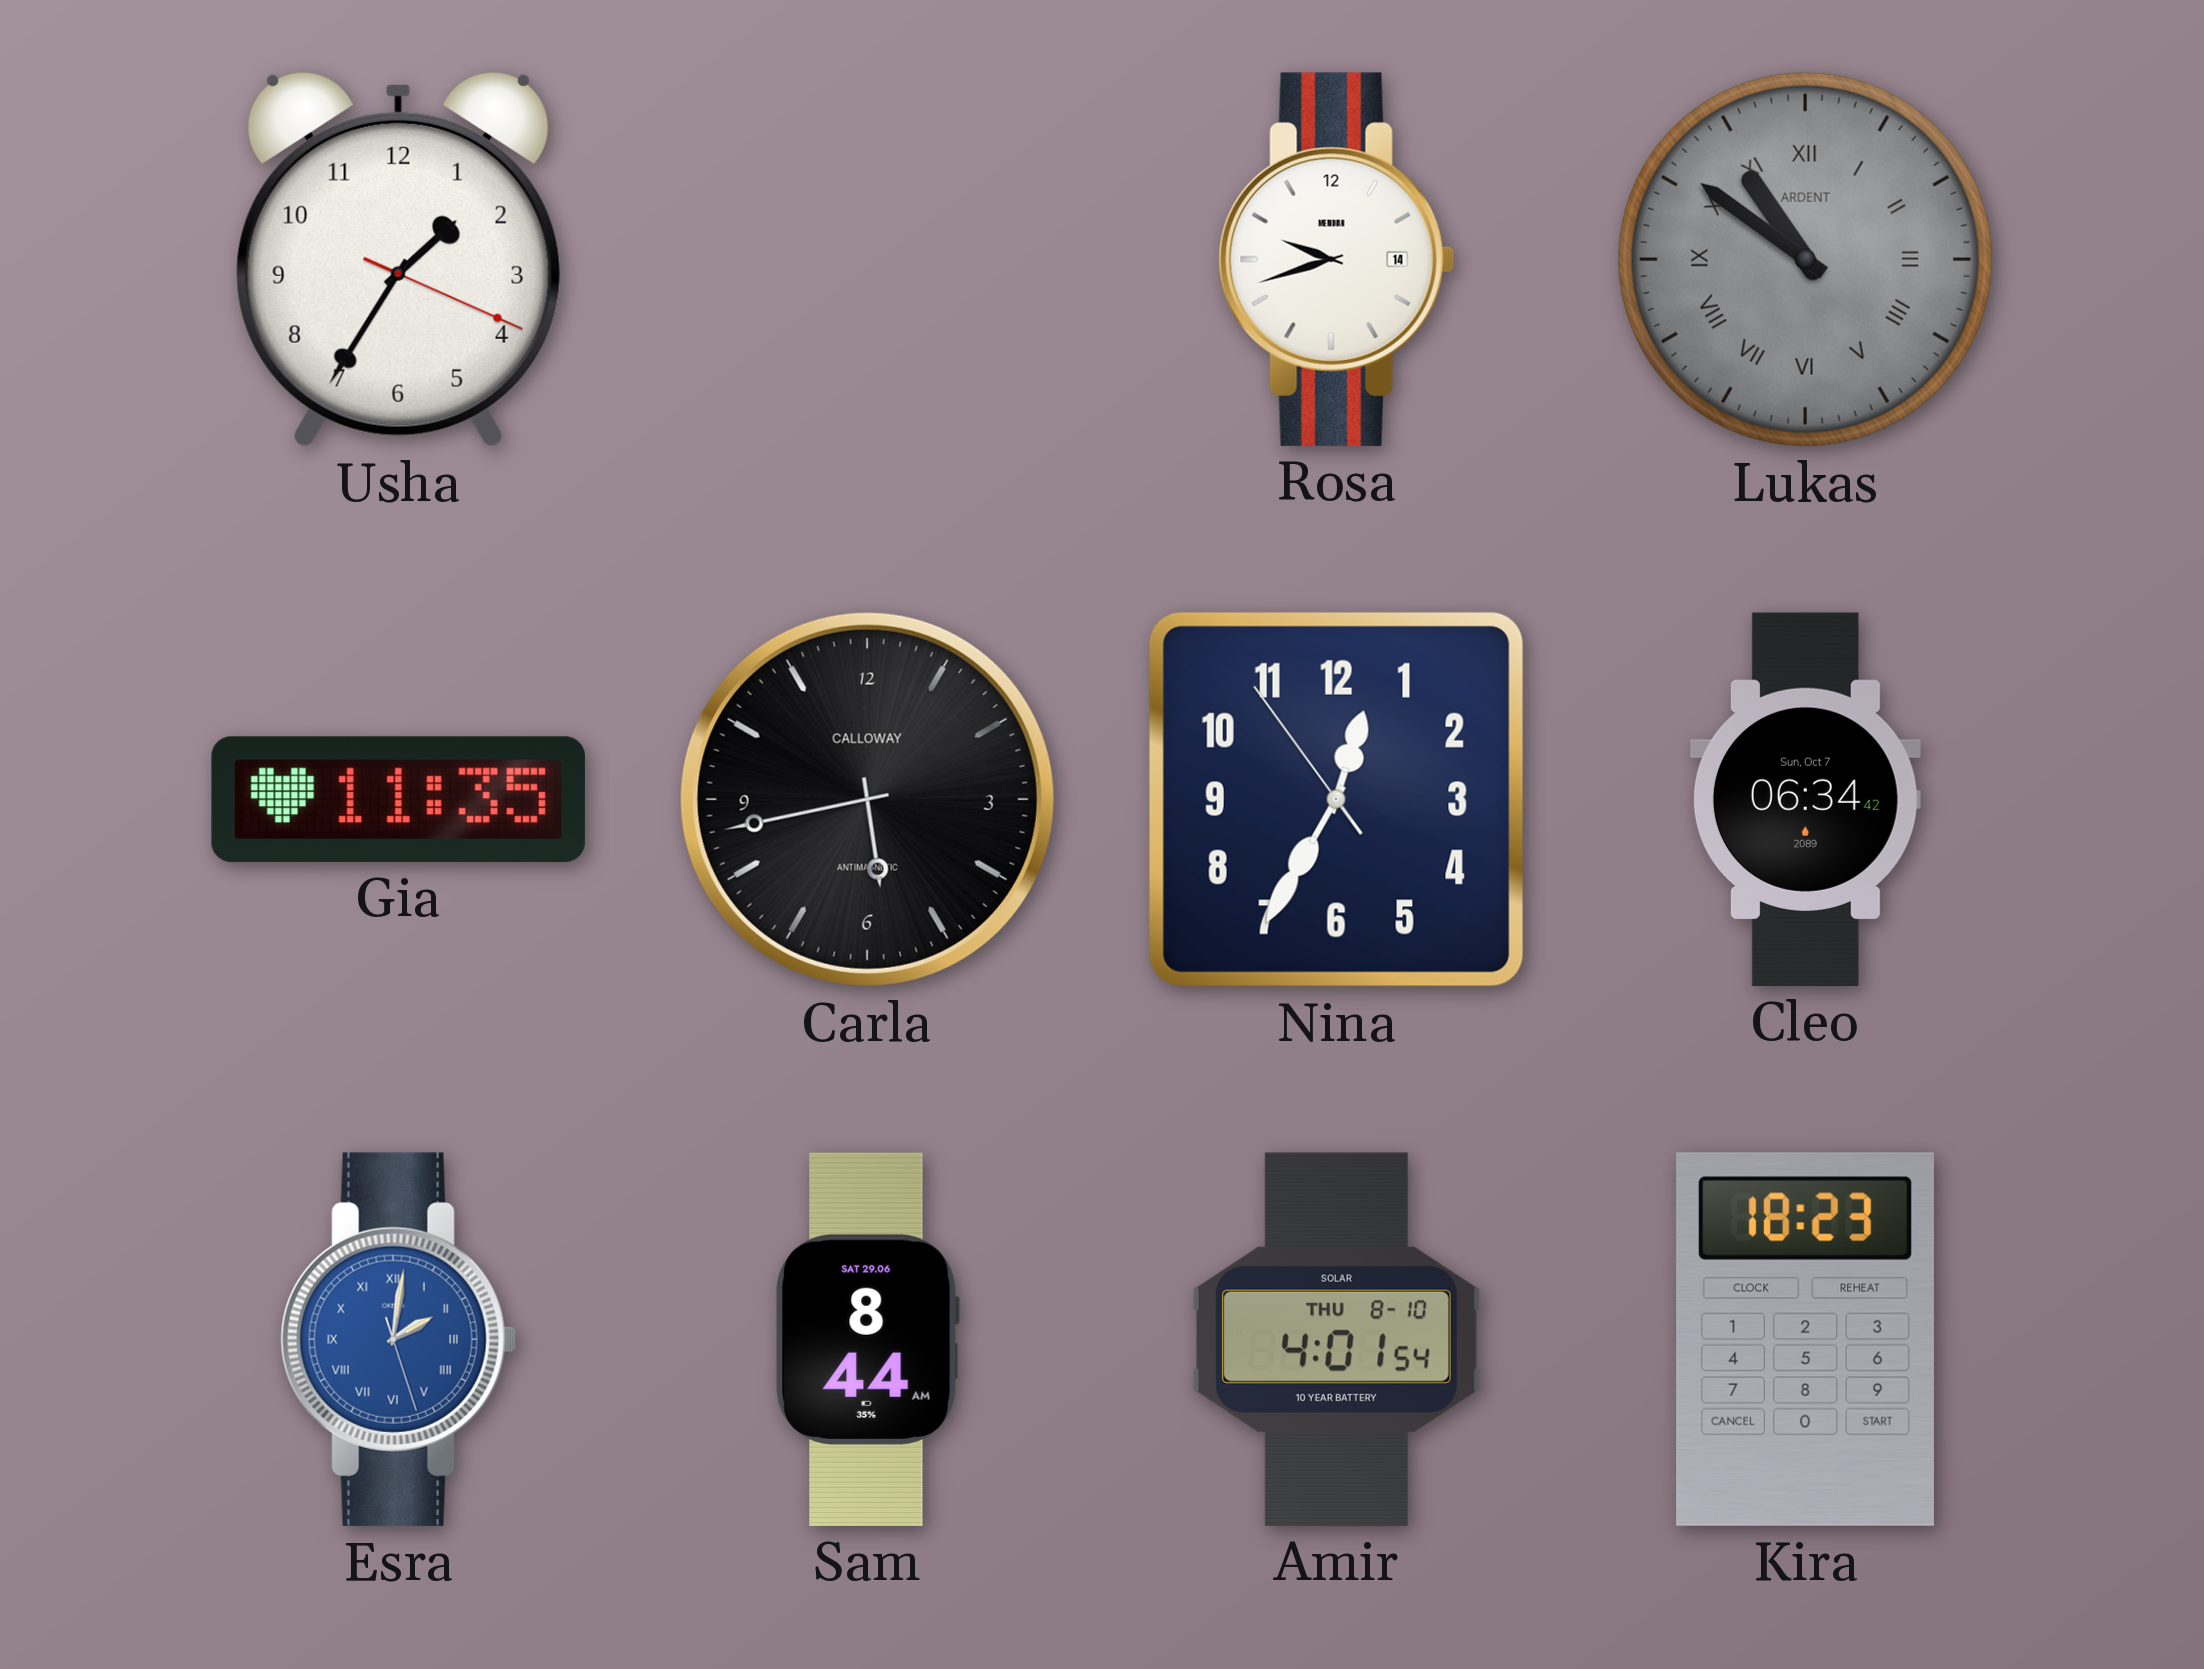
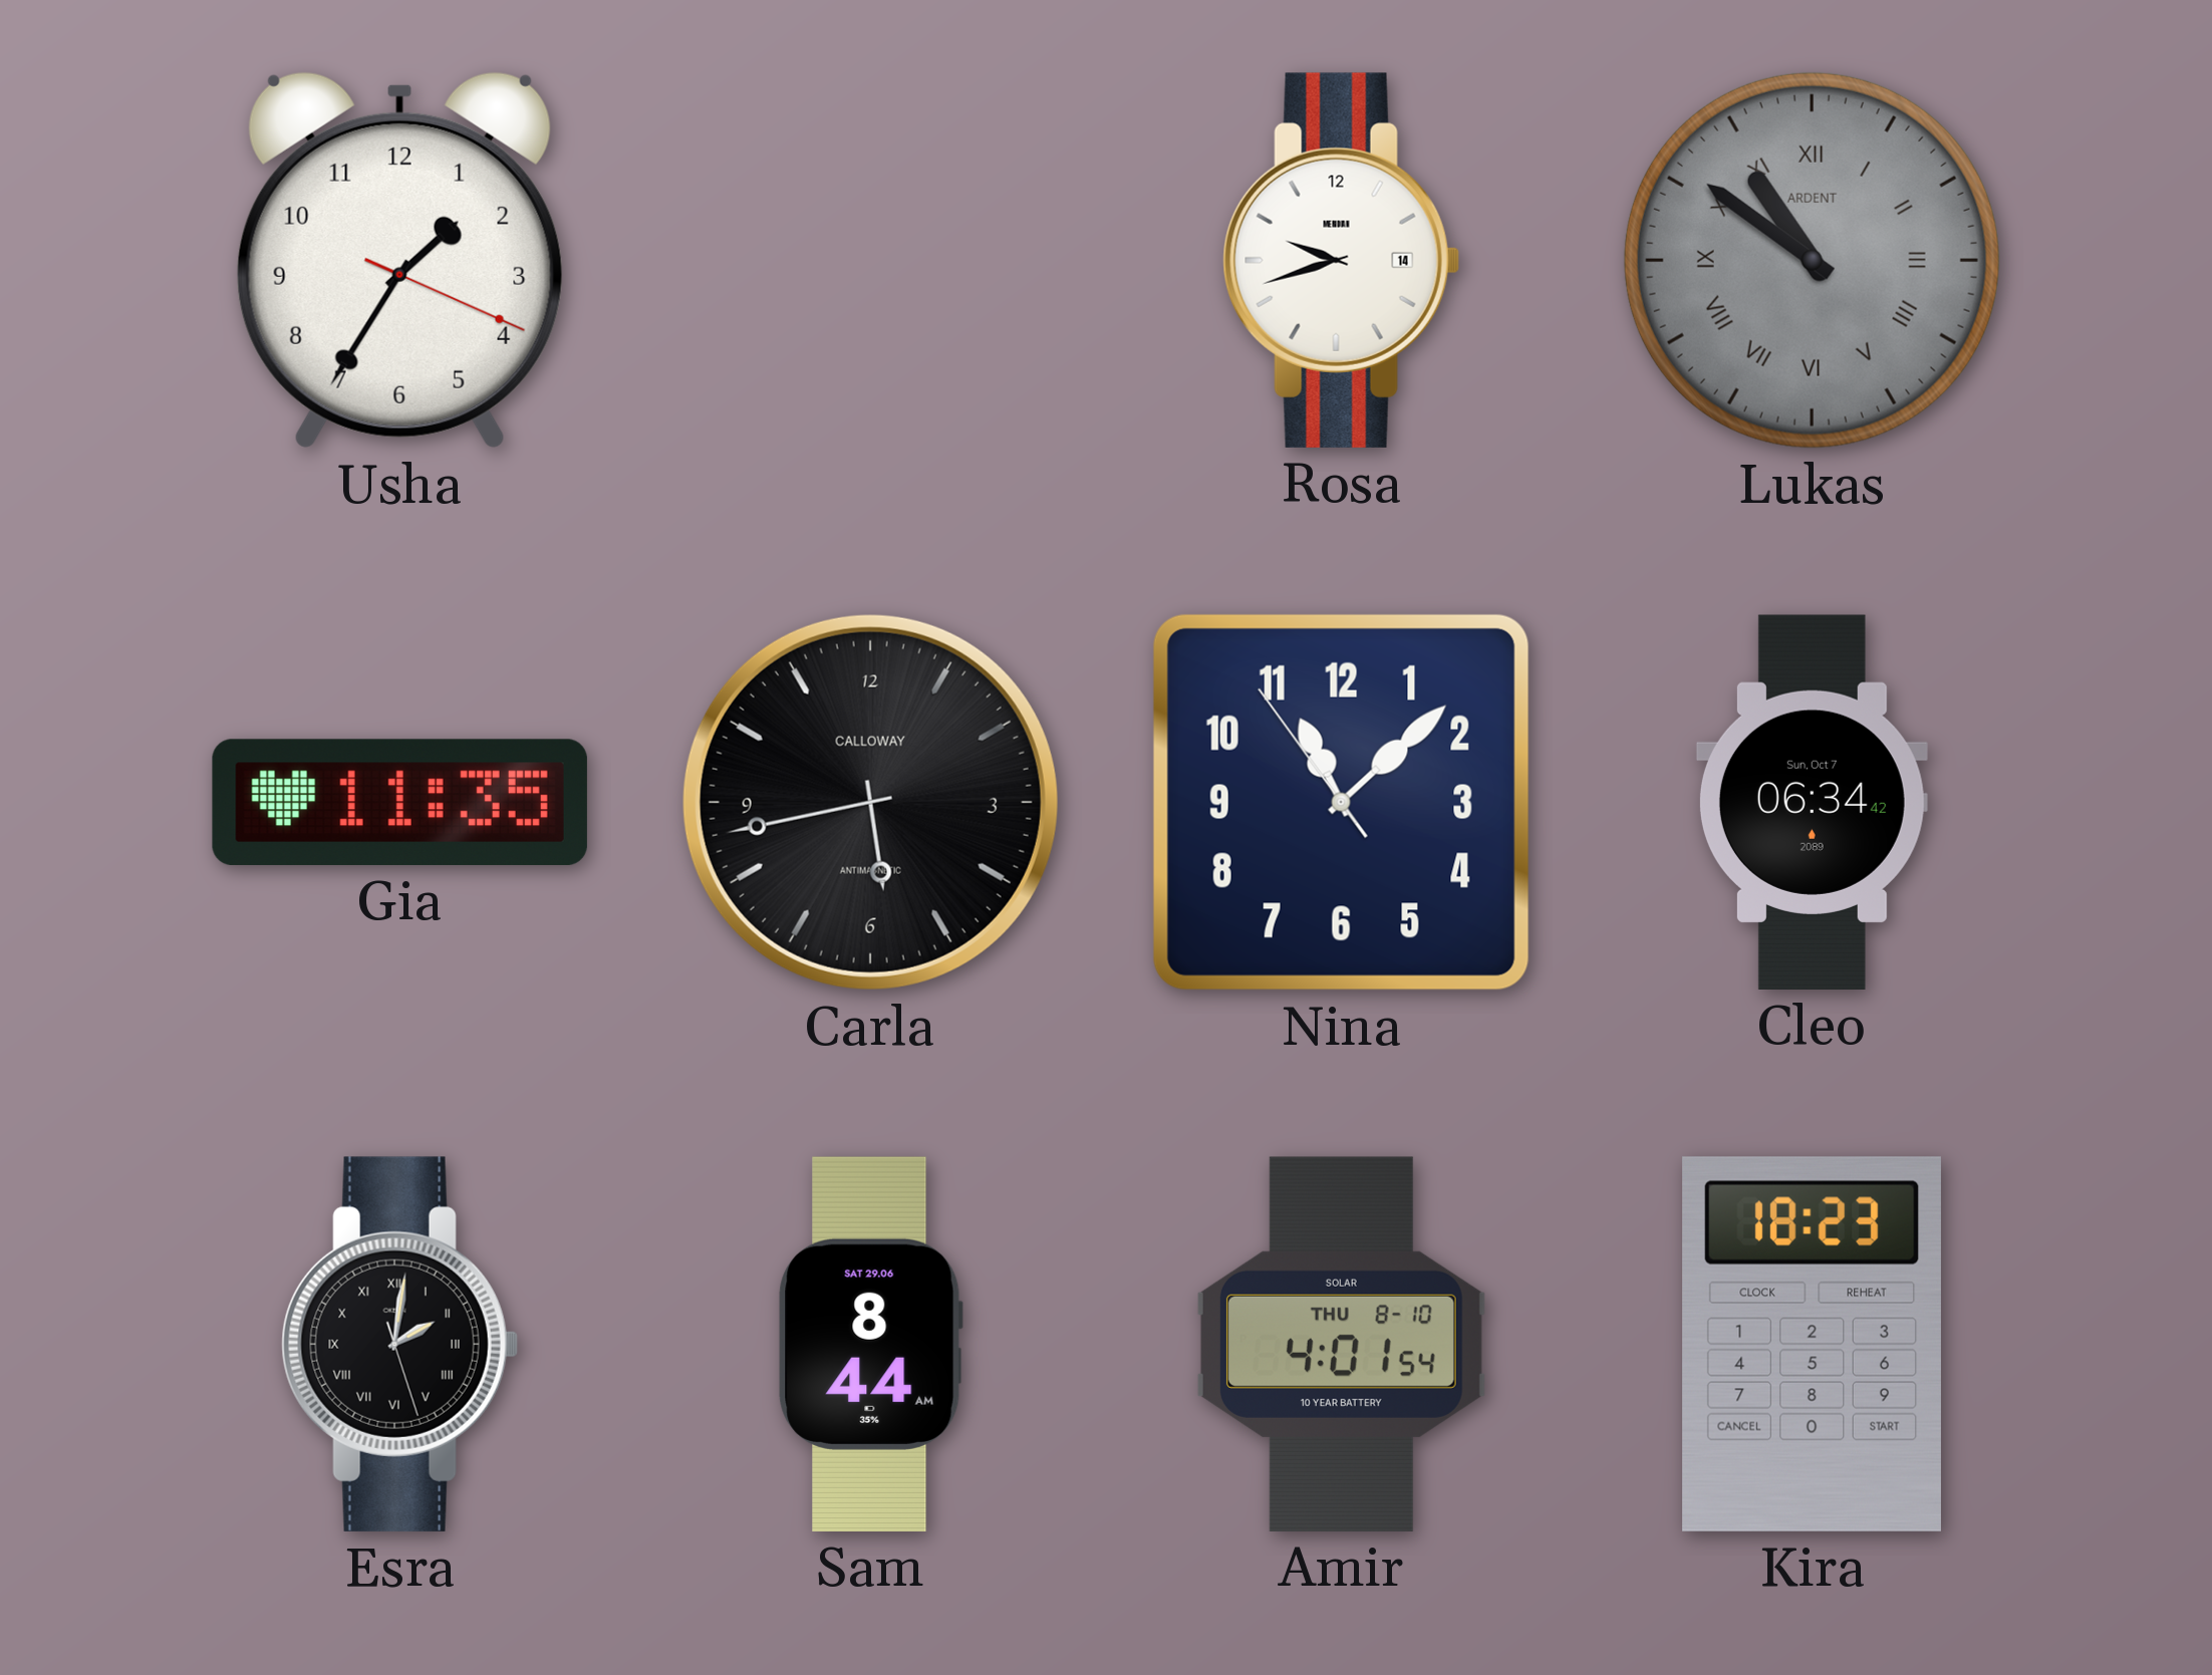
Nina: 12:34 -> 11:07 (1341, 802)
Esra dial: blue -> black (399, 1344)
